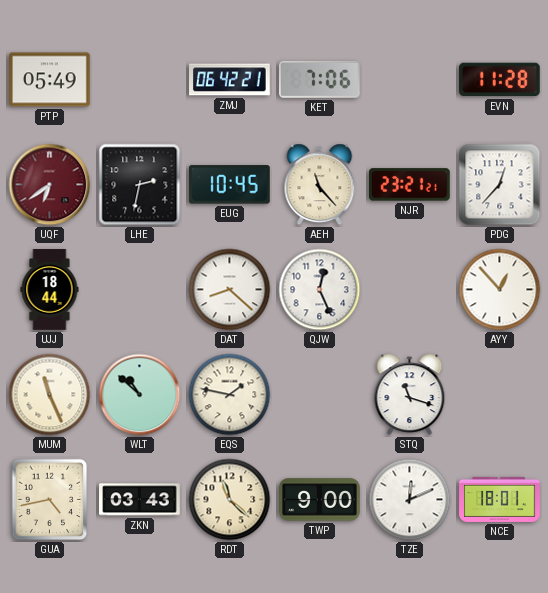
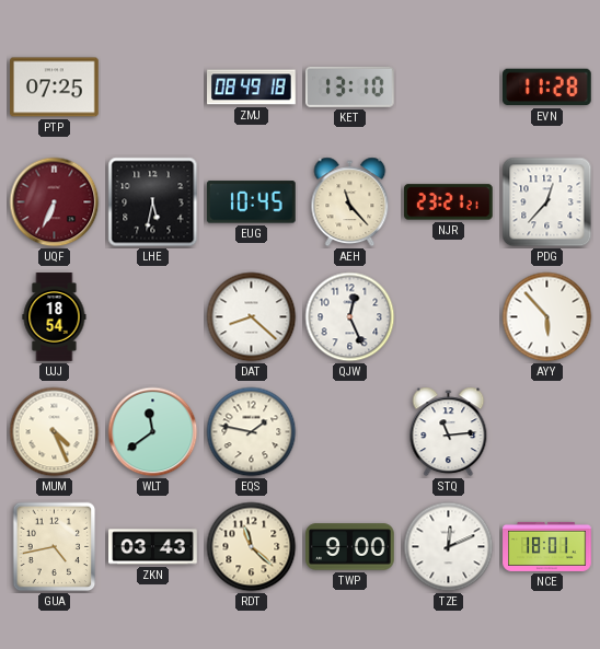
PTP: 05:49 -> 07:25 (55, 88)
ZMJ: 06:42 -> 08:49 (252, 88)
KET: 7:06 -> 13:10 (350, 86)
UQF: 6:39 -> 6:34 (55, 202)
LHE: 2:32 -> 5:32 (153, 202)
UJJ: 18:44 -> 18:54 (55, 317)
AYY: 12:53 -> 5:53 (547, 317)
MUM: 11:26 -> 4:26 (55, 432)
WLT: 10:52 -> 11:39 (153, 432)
STQ: 11:18 -> 11:14 (449, 432)
